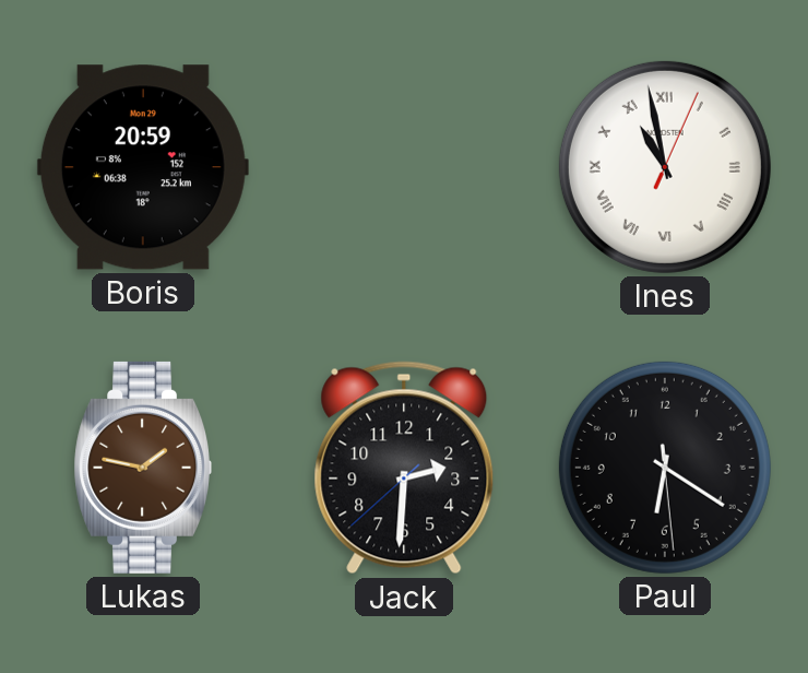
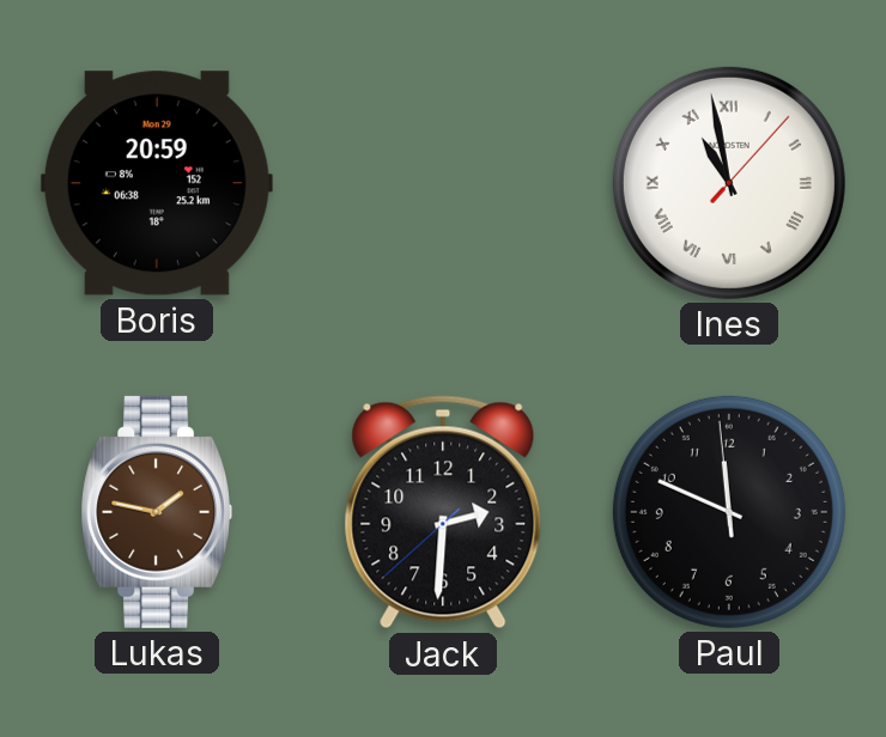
Ines: 10:58:04 -> 10:58:07 (729, 183)
Paul: 6:20 -> 11:48 (729, 512)
